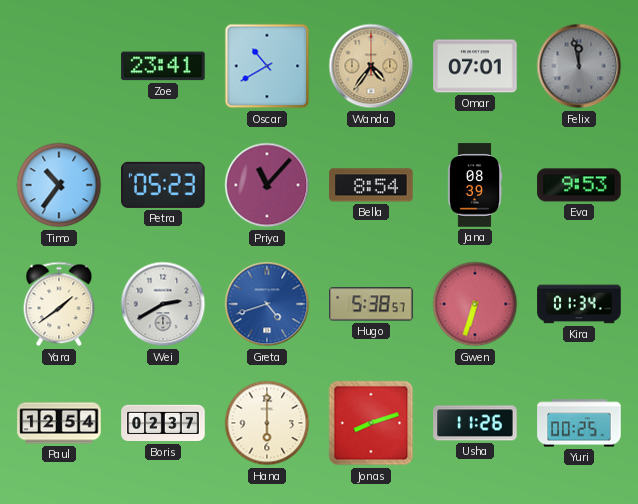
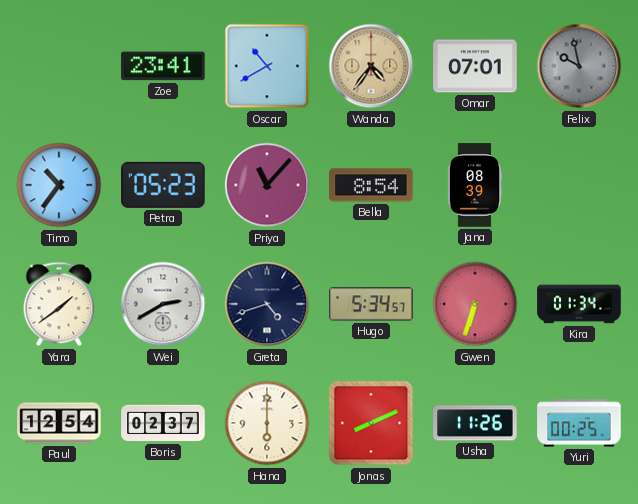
Felix: 11:58 -> 9:58 (579, 66)
Eva: 9:53 -> none (579, 185)
Greta dial: blue -> navy (267, 304)
Hugo: 5:38 -> 5:34 (371, 304)
Jonas: 8:12 -> 8:11 (371, 423)
